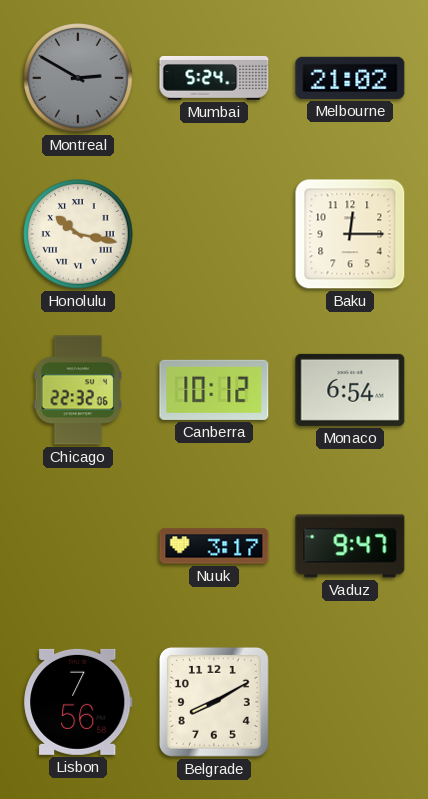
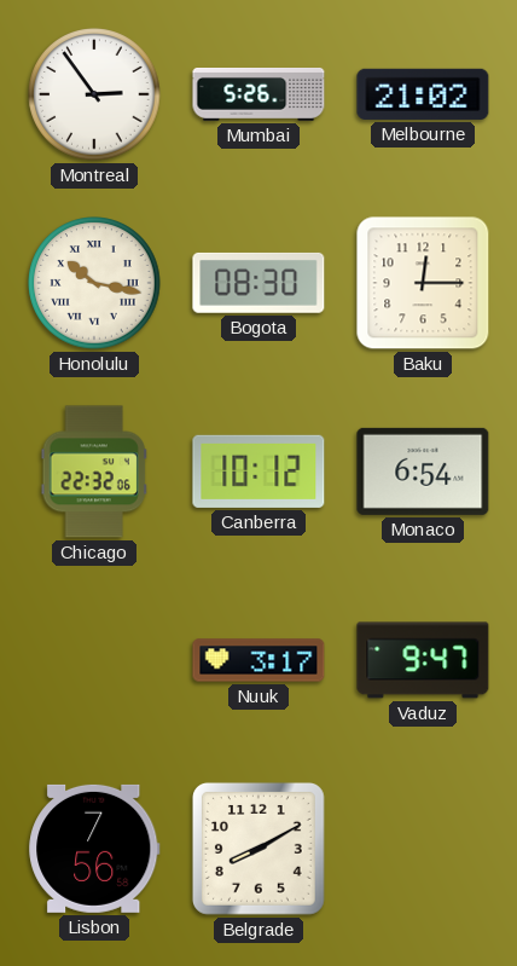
Montreal: 2:50 -> 2:54 (94, 94)
Montreal dial: grey -> white (94, 94)
Mumbai: 5:24 -> 5:26 (258, 96)
Bogota: none -> 08:30 (258, 283)
